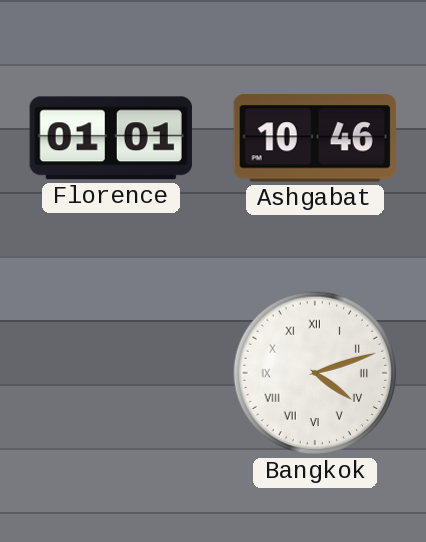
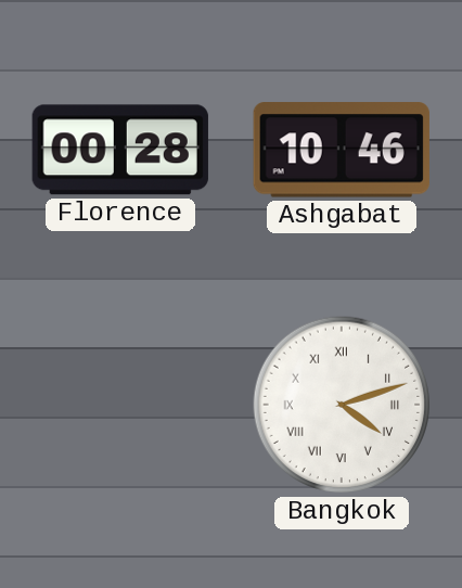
Florence: 01:01 -> 00:28 (120, 150)
